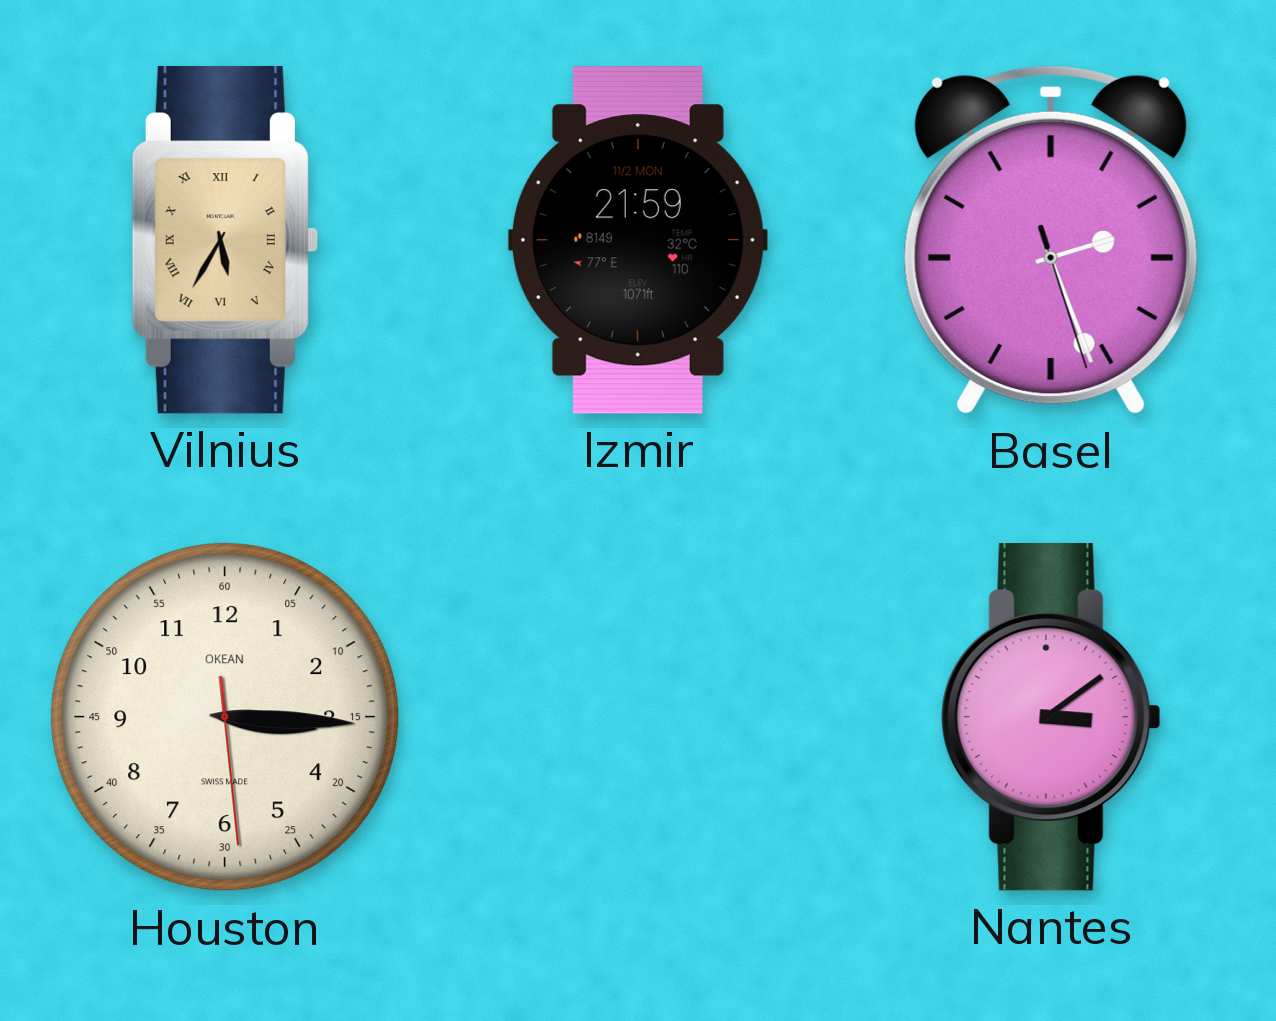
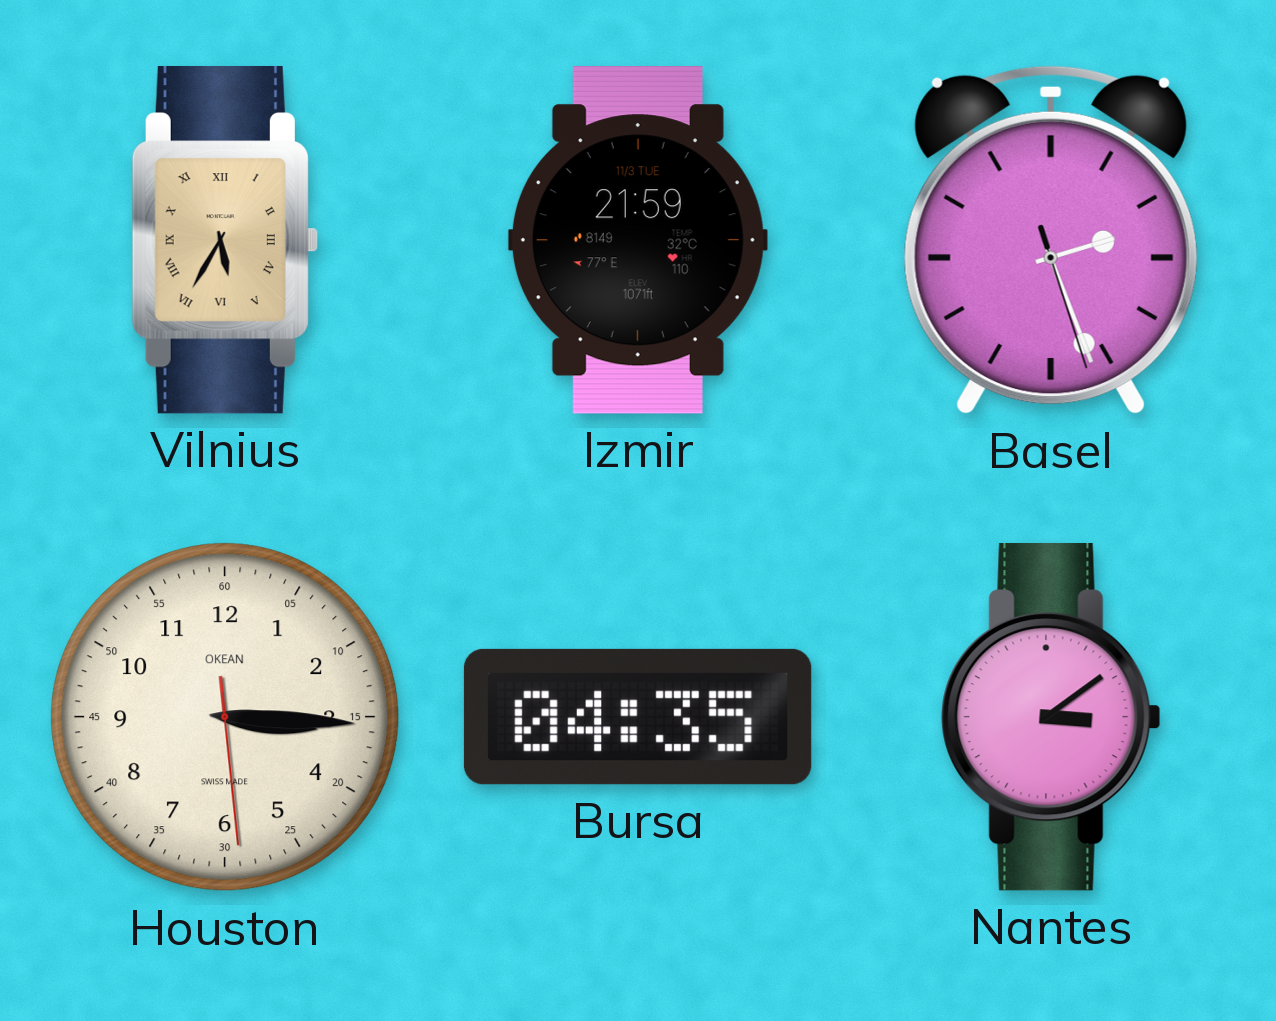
Izmir date: 11/2 MON -> 11/3 TUE (638, 240)
Bursa: none -> 04:35 (638, 717)
